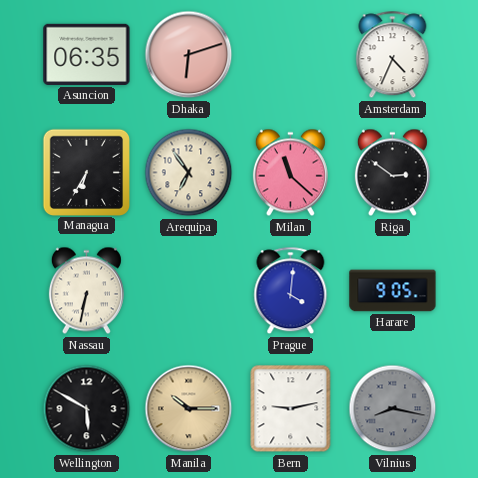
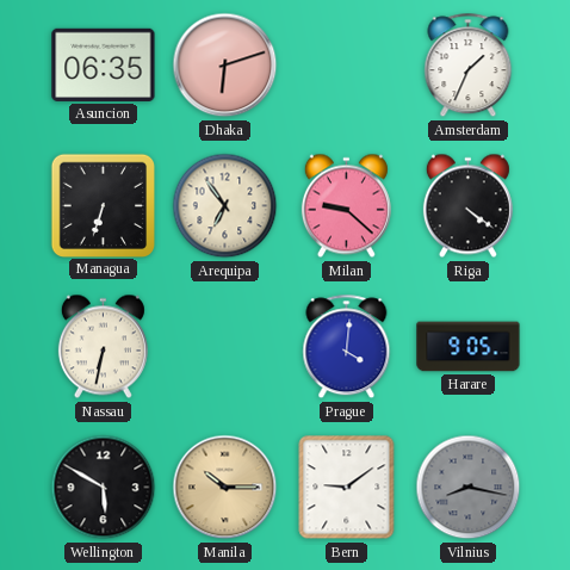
Amsterdam: 4:34 -> 1:34 (469, 66)
Managua: 6:35 -> 6:33 (103, 205)
Milan: 11:22 -> 9:22 (346, 206)
Riga: 2:51 -> 4:21 (467, 206)
Bern: 9:13 -> 9:09 (347, 488)
